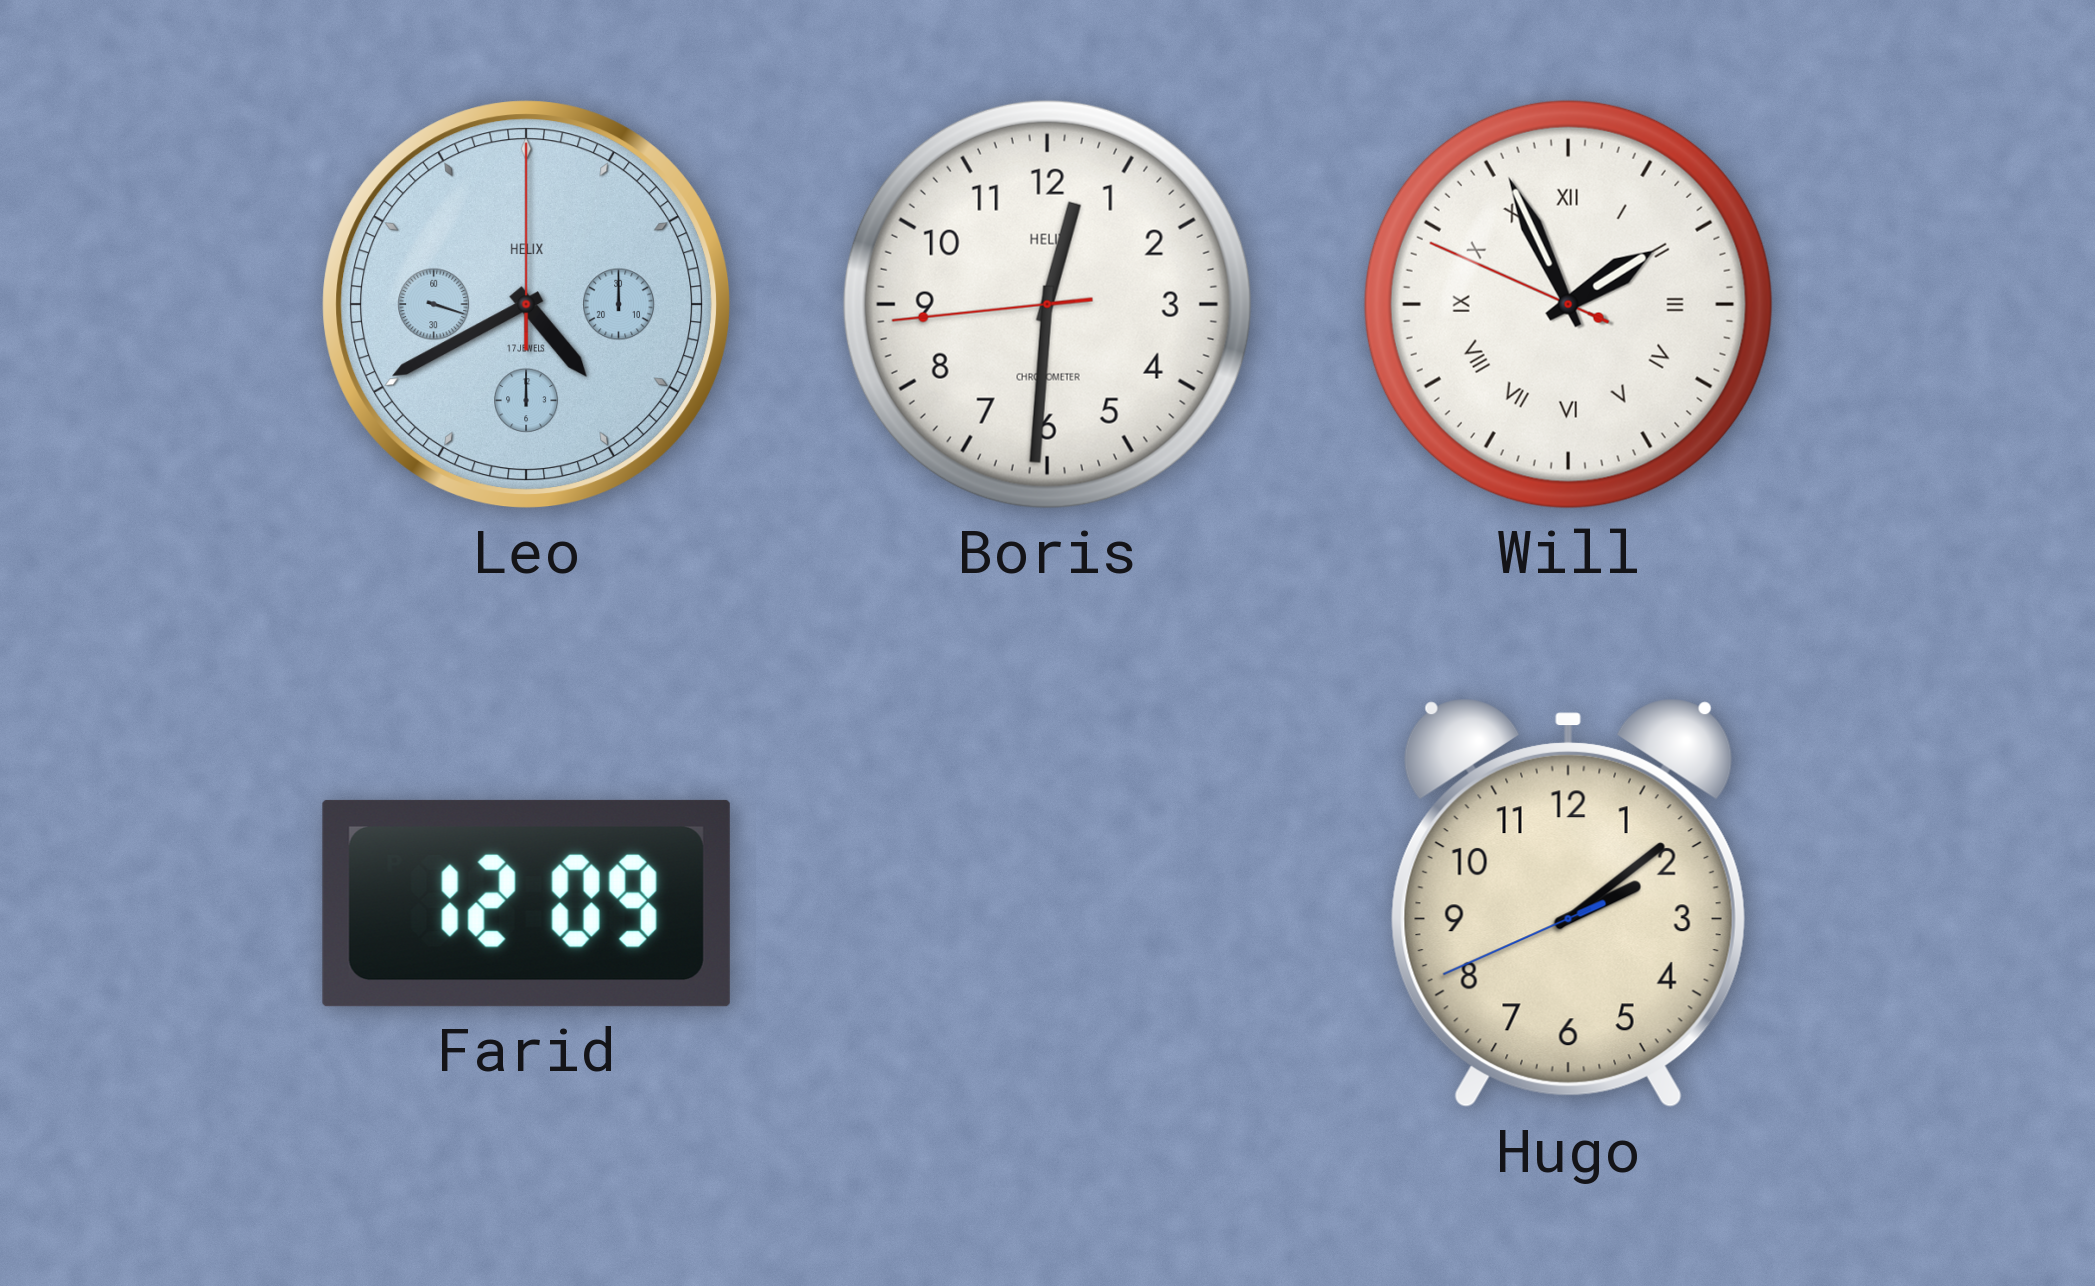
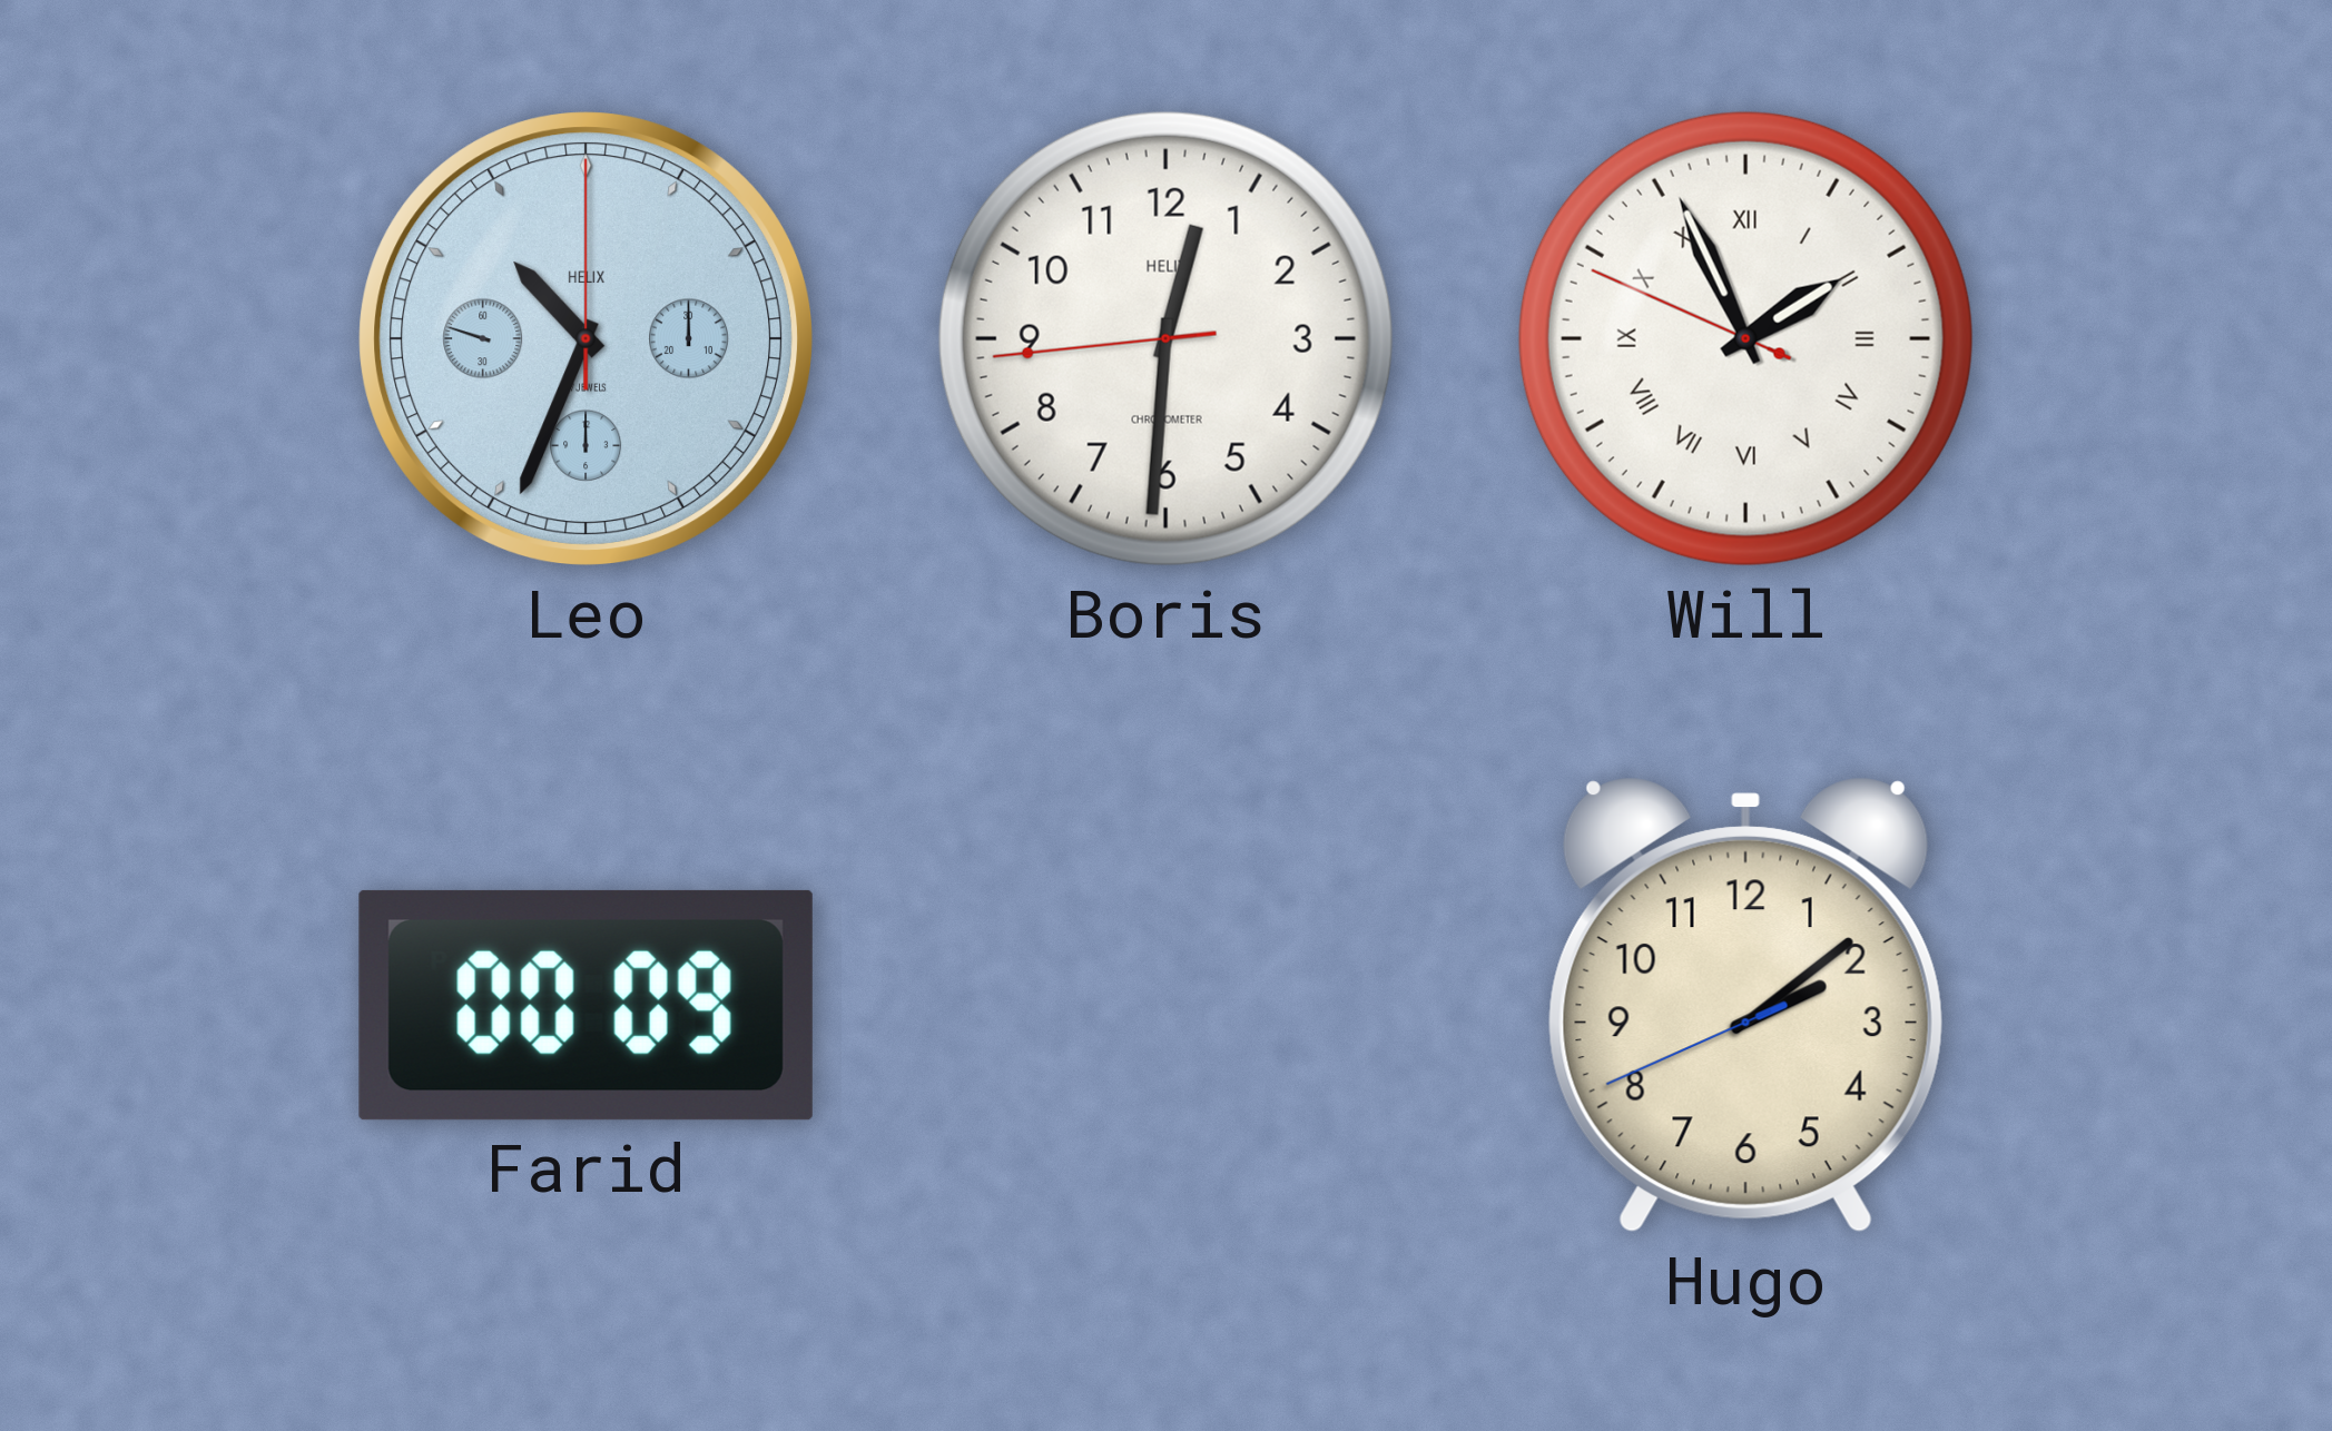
Leo: 4:40 -> 10:33 (587, 339)
Farid: 12:09 -> 00:09 (586, 1005)
